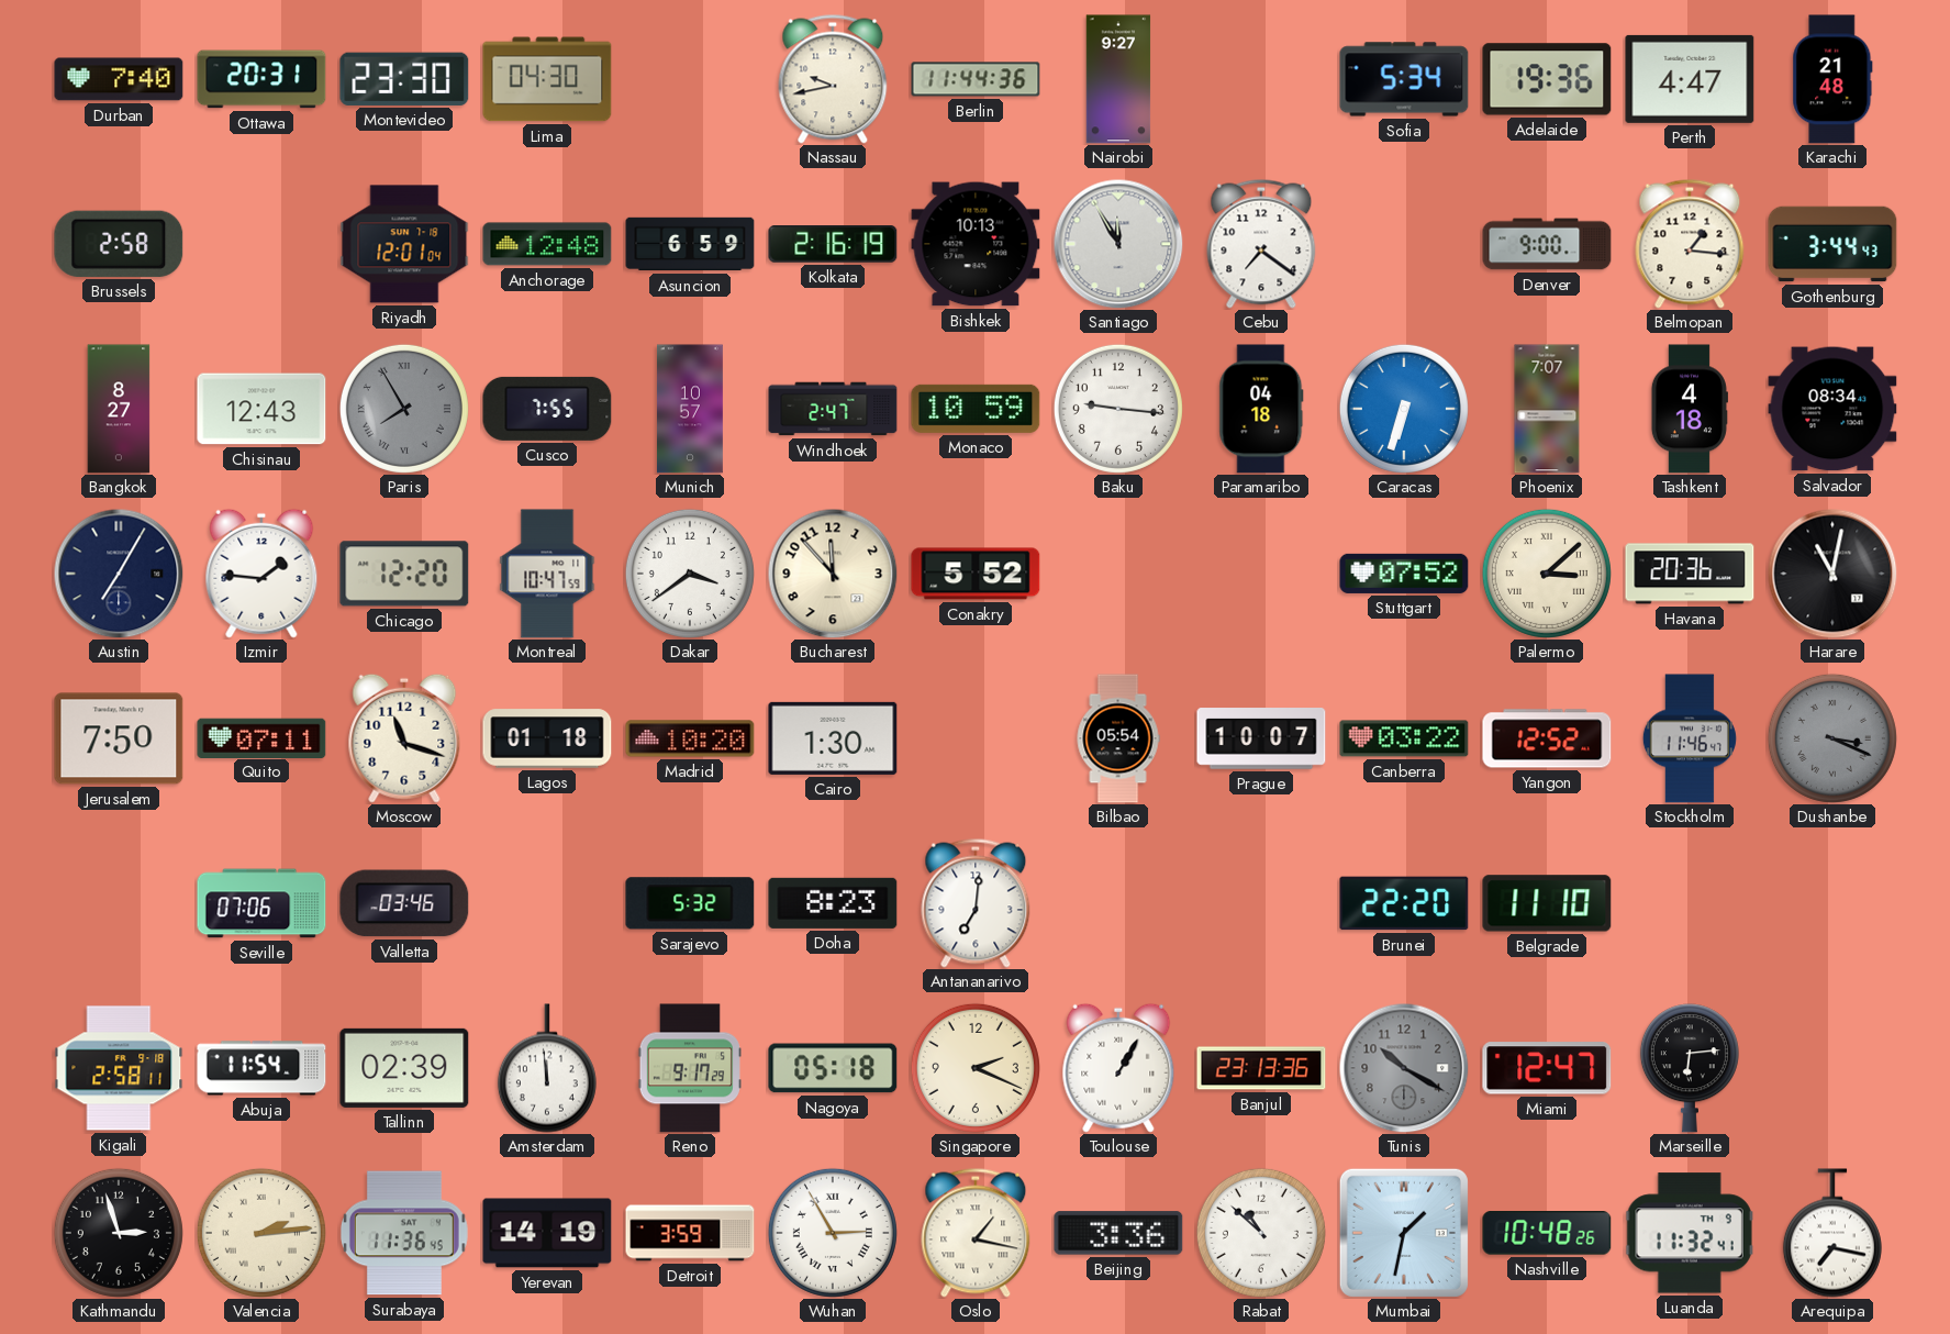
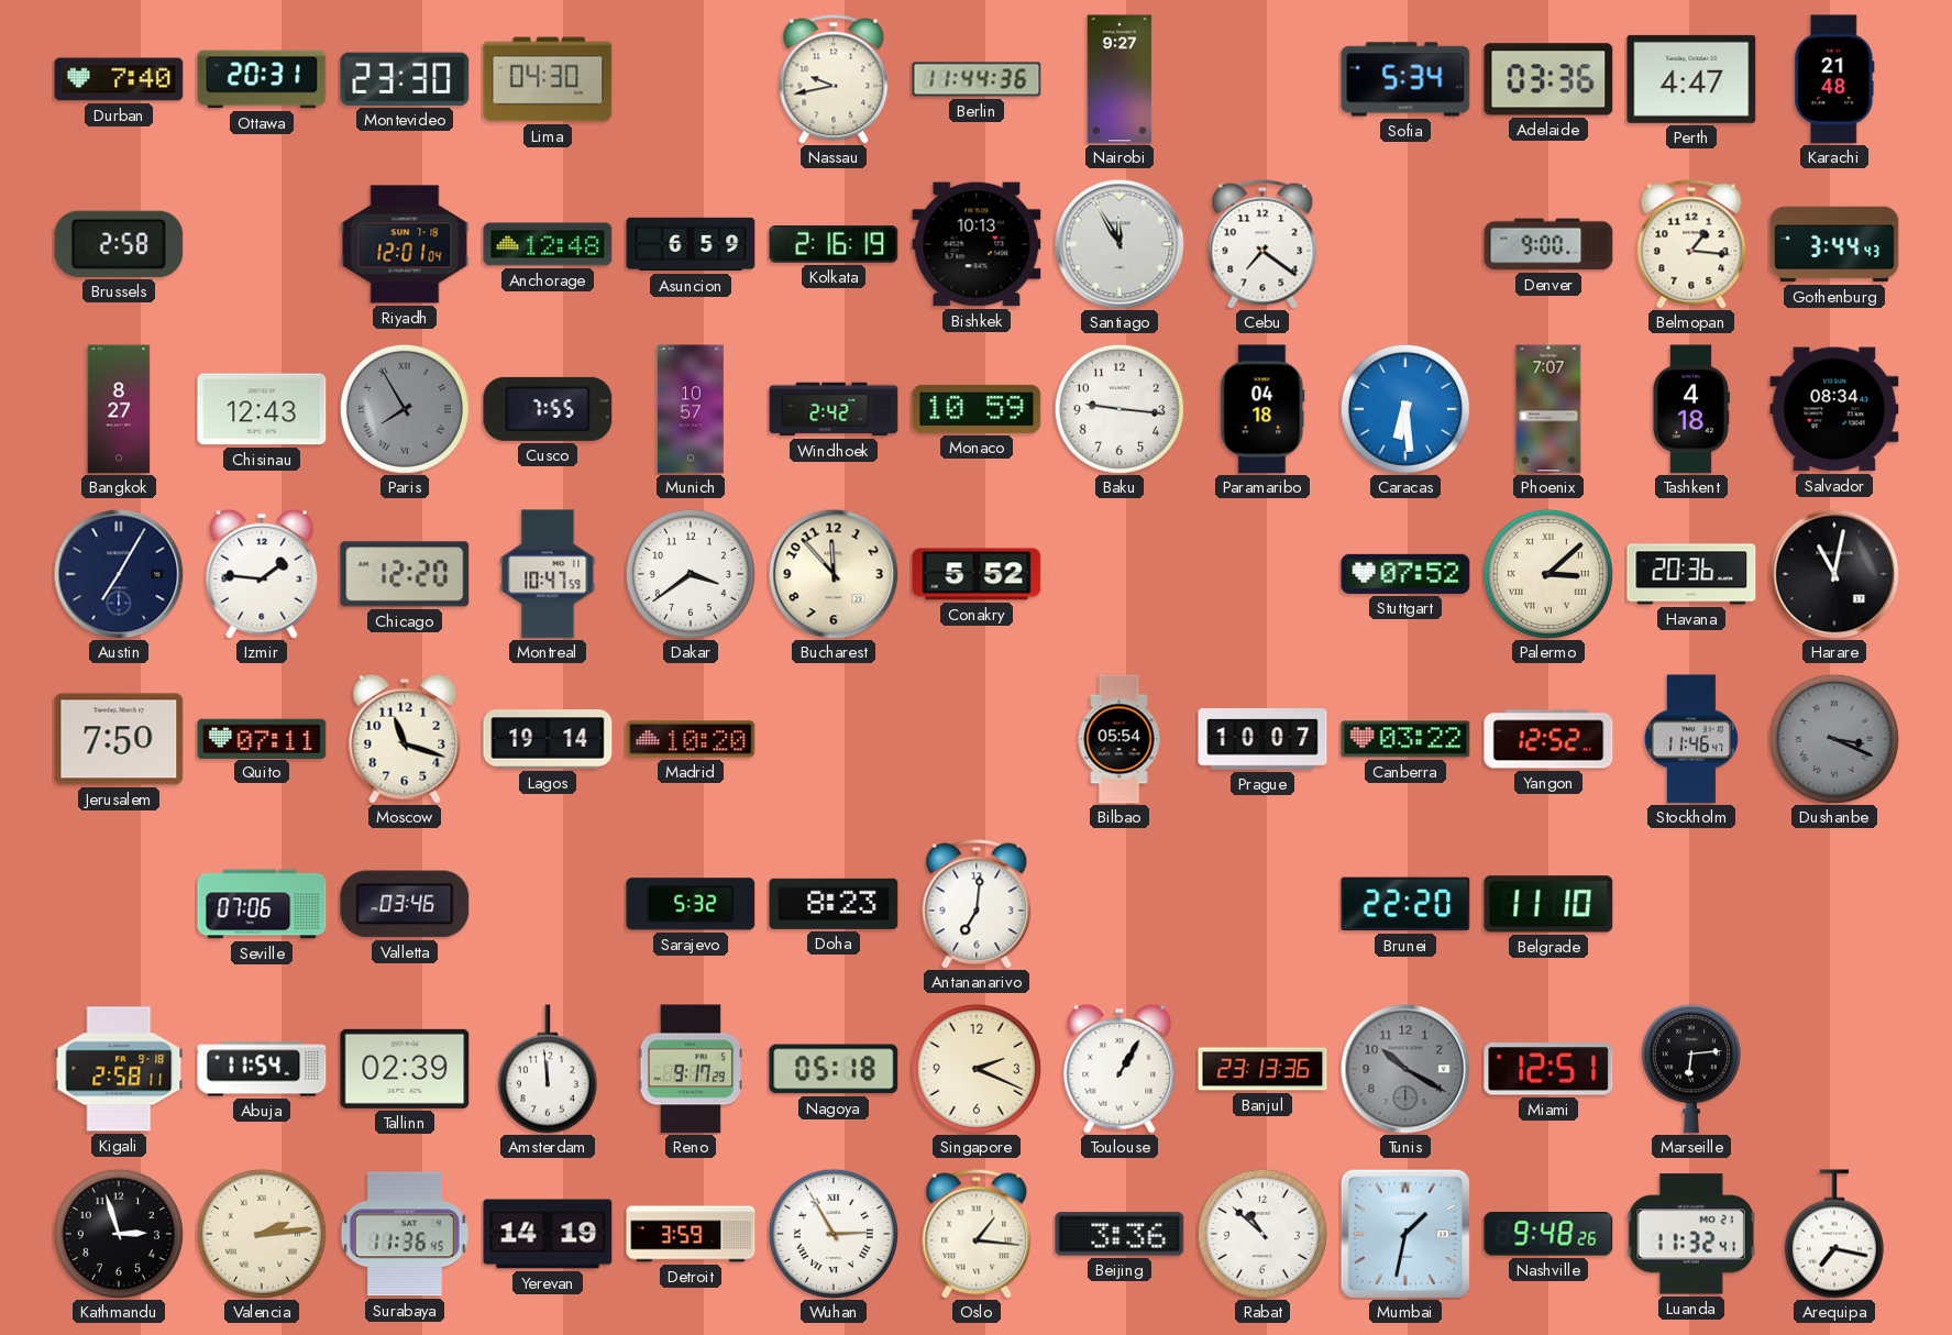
Adelaide: 19:36 -> 03:36 (1548, 79)
Windhoek: 2:47 -> 2:42 (834, 409)
Caracas: 6:33 -> 6:29 (1405, 409)
Lagos: 01:18 -> 19:14 (548, 739)
Cairo: 1:30 -> none (833, 738)
Miami: 12:47 -> 12:51 (1548, 1069)
Oslo: 1:17 -> 1:16 (977, 1234)
Nashville: 10:48 -> 9:48 (1548, 1235)
Luanda date: TH 9 -> MO 21 (1691, 1234)
